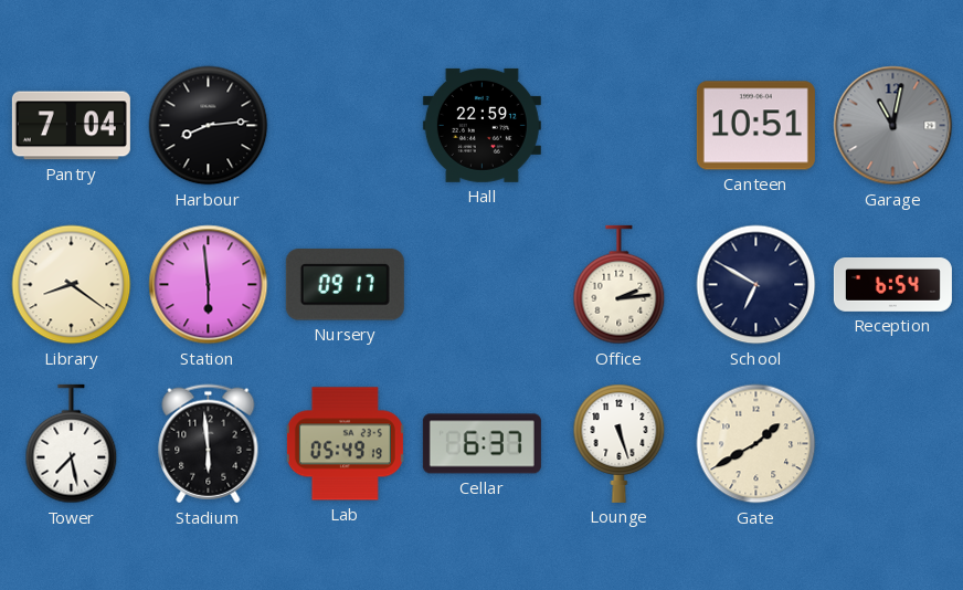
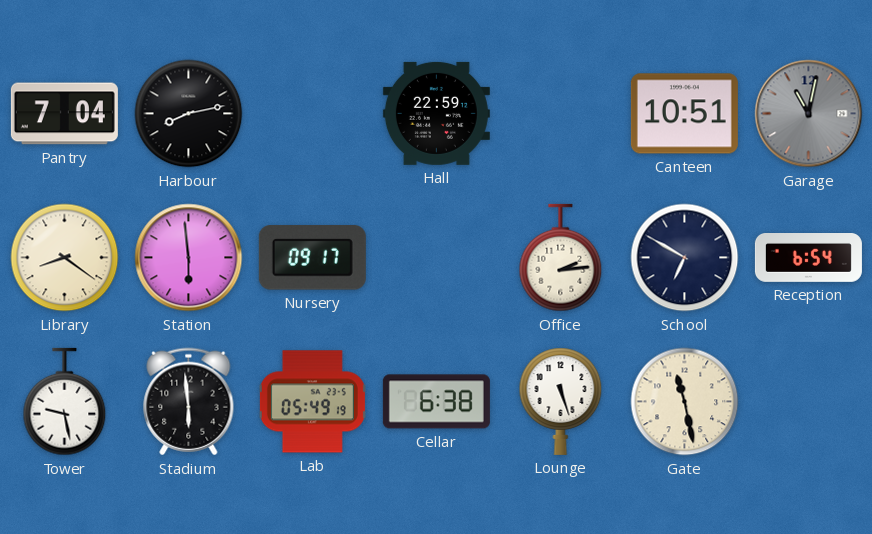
Harbour: 8:14 -> 8:13 (189, 114)
Tower: 7:28 -> 9:28 (65, 402)
Cellar: 6:37 -> 6:38 (436, 402)
Gate: 1:40 -> 11:28 (685, 402)
